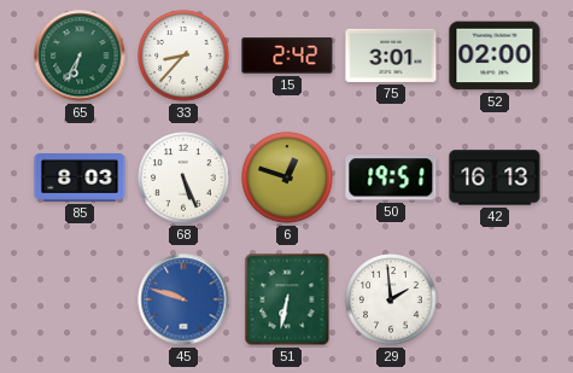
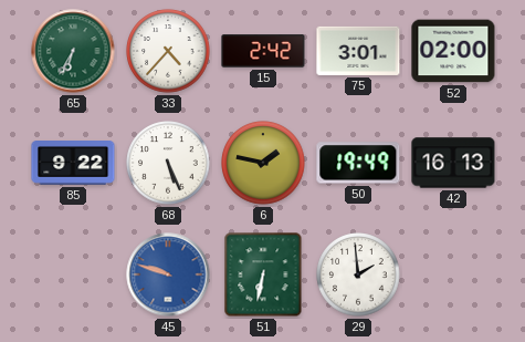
33: 8:37 -> 4:37 (168, 51)
85: 8:03 -> 9:22 (73, 164)
6: 12:48 -> 1:47 (263, 163)
50: 19:51 -> 19:49 (358, 163)
